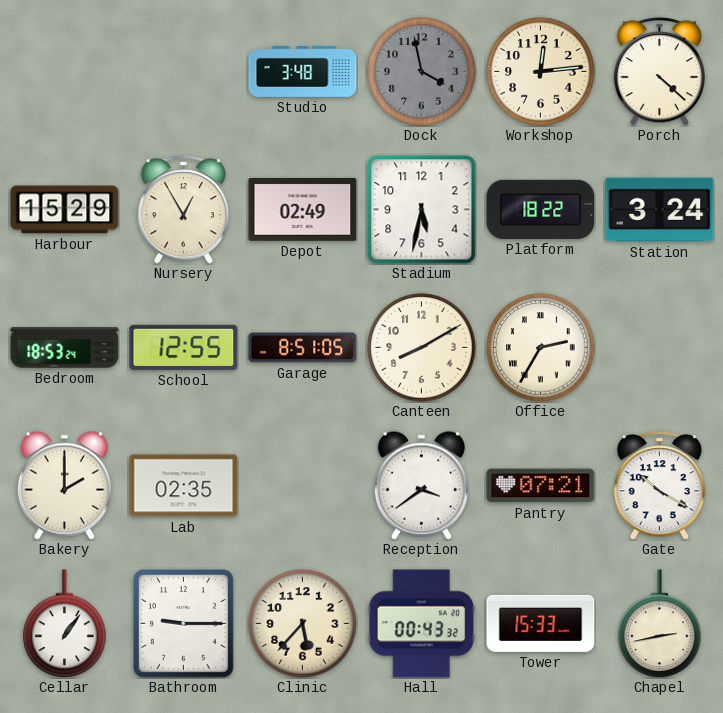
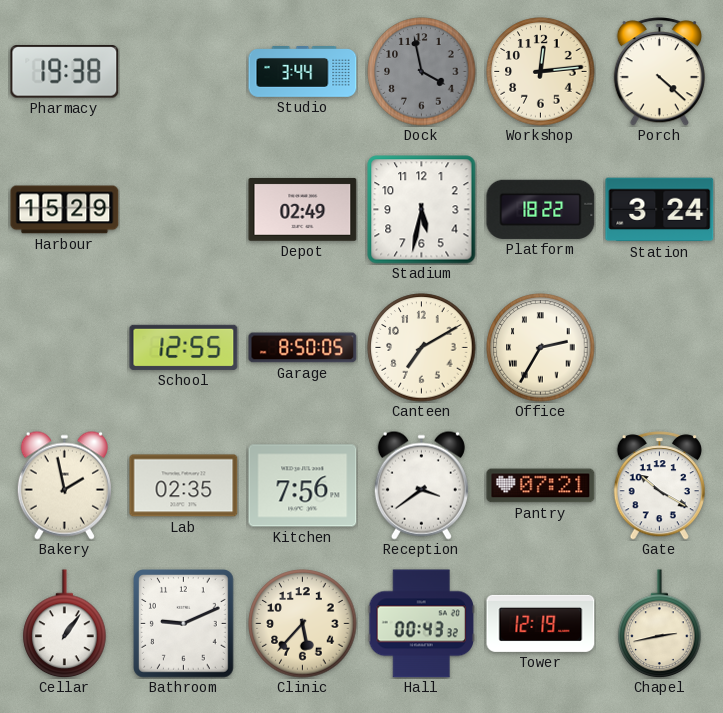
Pharmacy: none -> 19:38 (65, 72)
Studio: 3:48 -> 3:44 (303, 72)
Nursery: 12:55 -> none (183, 210)
Bedroom: 18:53 -> none (65, 348)
Garage: 8:51 -> 8:50 (303, 348)
Canteen: 8:10 -> 7:10 (422, 348)
Bakery: 2:00 -> 1:58 (64, 485)
Kitchen: none -> 7:56 (303, 486)
Bathroom: 9:15 -> 9:11 (184, 624)
Tower: 15:33 -> 12:19 (541, 623)
